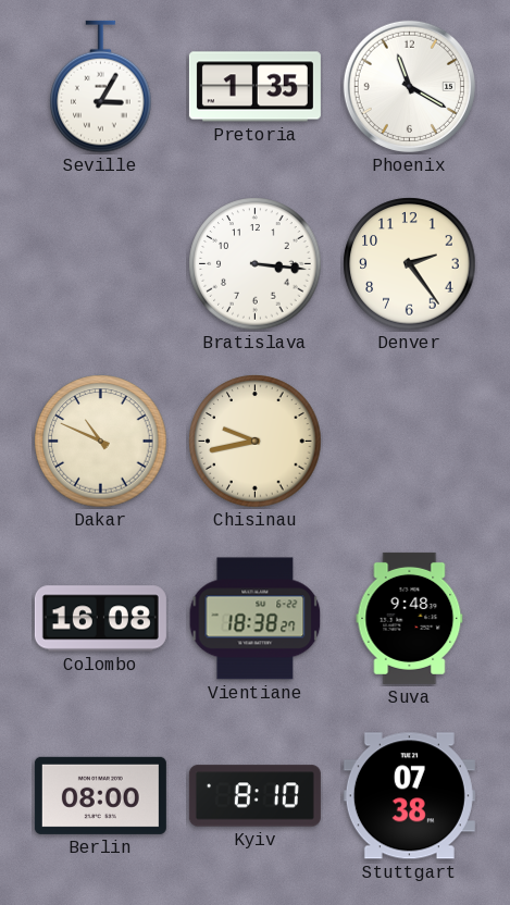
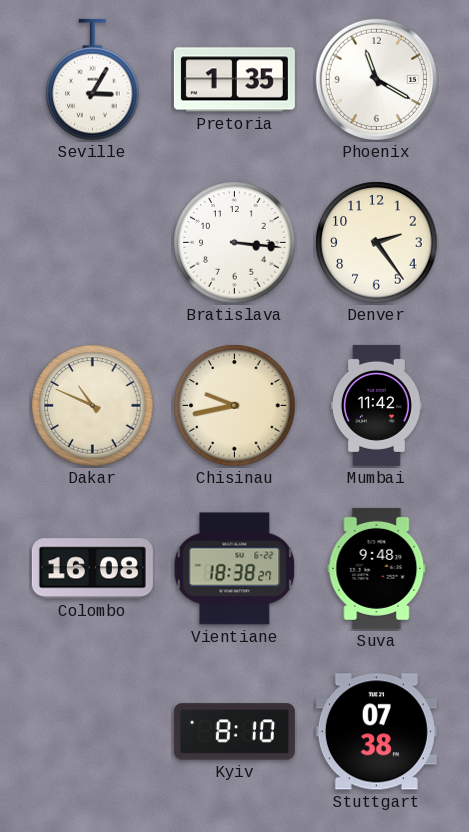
Mumbai: none -> 11:42 (376, 405)
Berlin: 08:00 -> none (100, 795)
